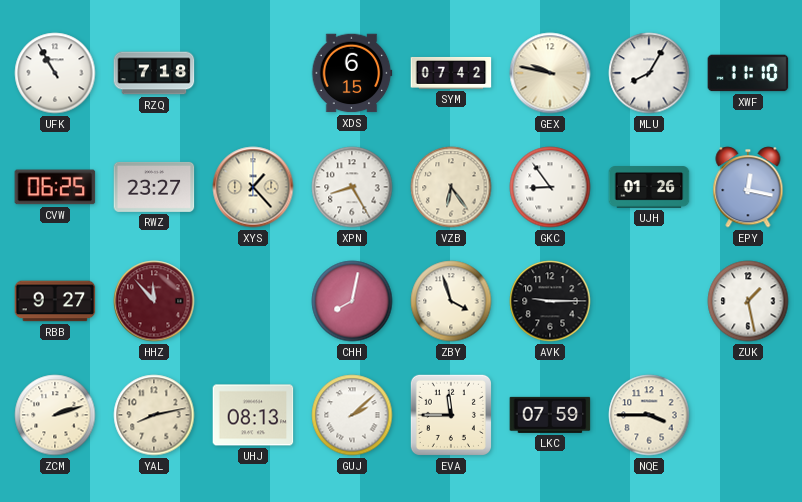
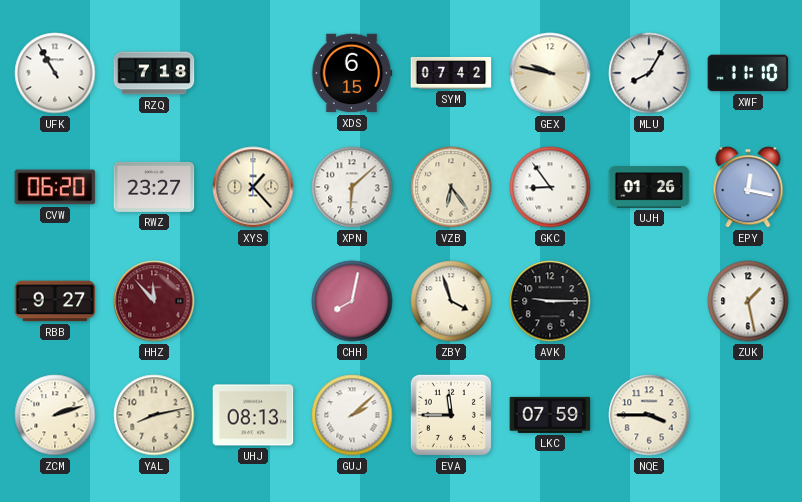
CVW: 06:25 -> 06:20 (55, 187)
XPN: 8:25 -> 6:08 (352, 187)
